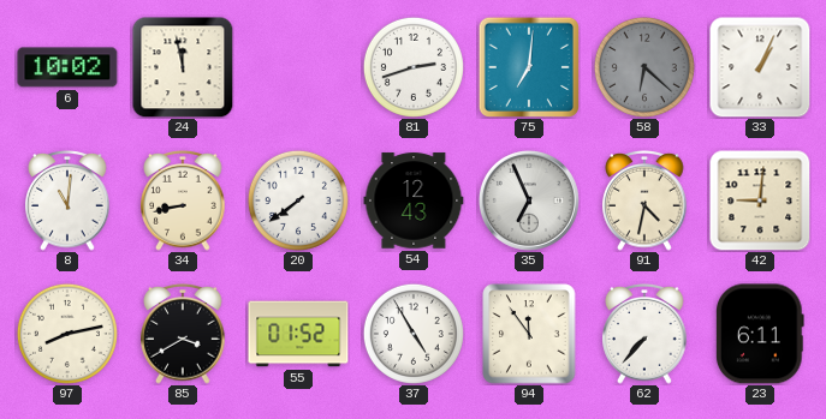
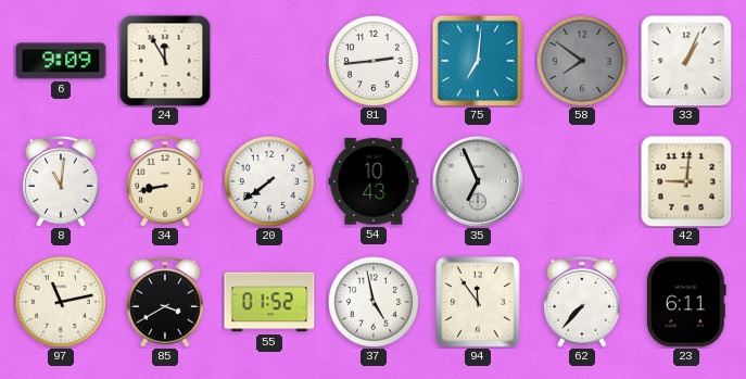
6: 10:02 -> 9:09 (61, 61)
24: 11:58 -> 11:55 (165, 61)
81: 2:42 -> 2:44 (374, 61)
58: 6:22 -> 7:51 (582, 61)
54: 12:43 -> 10:43 (374, 181)
91: 4:32 -> none (644, 202)
97: 8:13 -> 11:13 (61, 302)
37: 4:55 -> 4:58 (374, 302)
